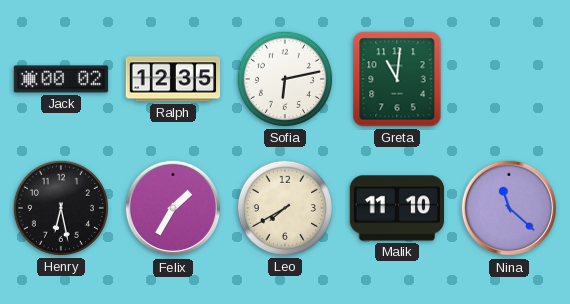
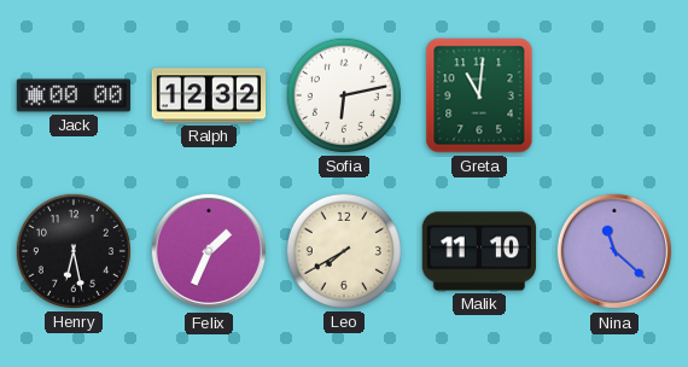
Jack: 00:02 -> 00:00 (74, 95)
Ralph: 12:35 -> 12:32 (209, 95)
Felix: 1:35 -> 1:34 (209, 251)
